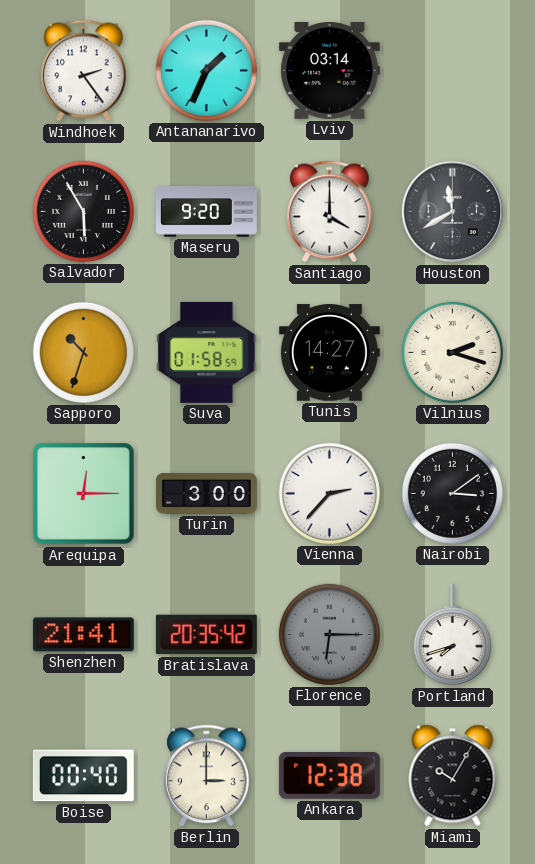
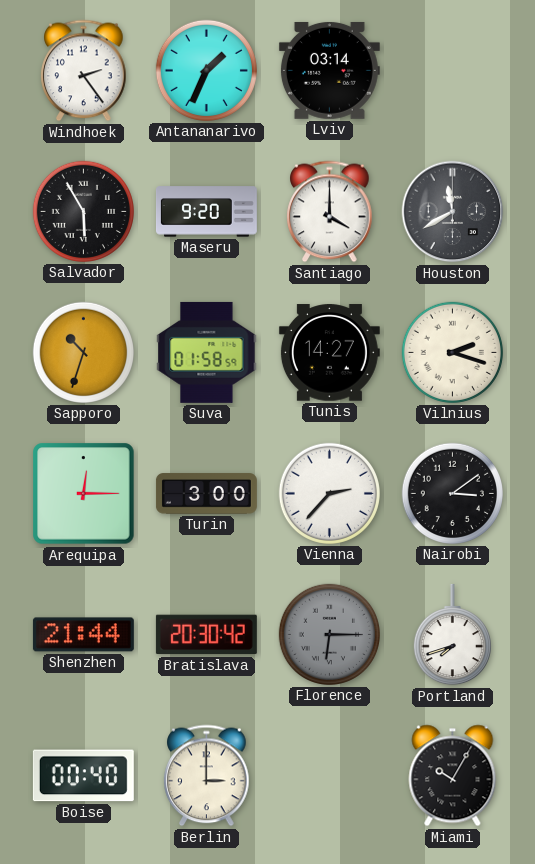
Shenzhen: 21:41 -> 21:44 (83, 635)
Bratislava: 20:35 -> 20:30 (206, 635)
Ankara: 12:38 -> none (329, 775)
